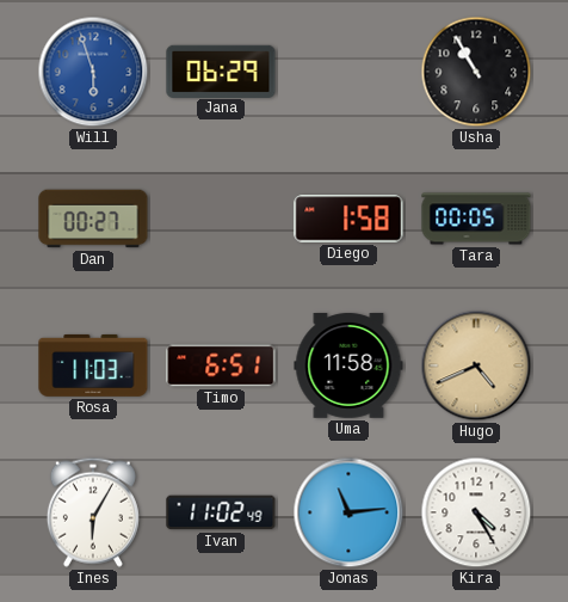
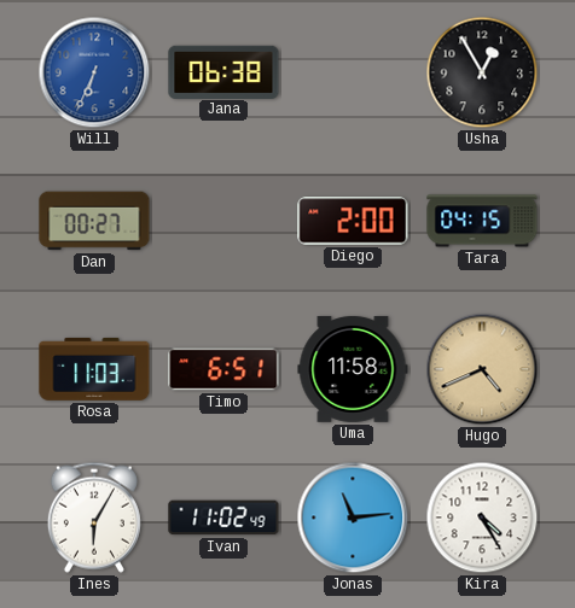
Will: 5:57 -> 6:34 (94, 72)
Jana: 06:29 -> 06:38 (223, 71)
Usha: 10:55 -> 12:55 (482, 72)
Diego: 1:58 -> 2:00 (353, 221)
Tara: 00:05 -> 04:15 (482, 221)
